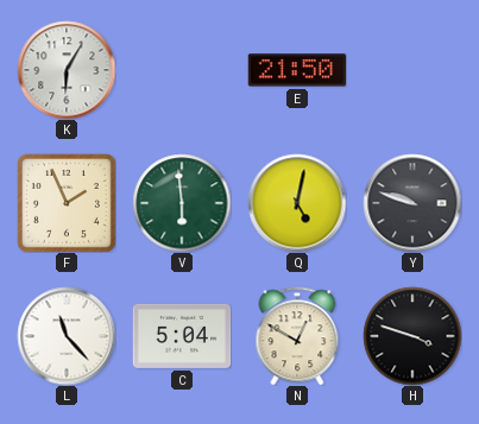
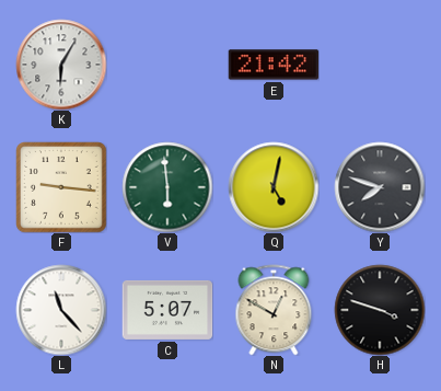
E: 21:50 -> 21:42 (274, 65)
F: 1:56 -> 9:16 (61, 187)
Y: 9:48 -> 7:48 (380, 187)
C: 5:04 -> 5:07 (167, 310)
